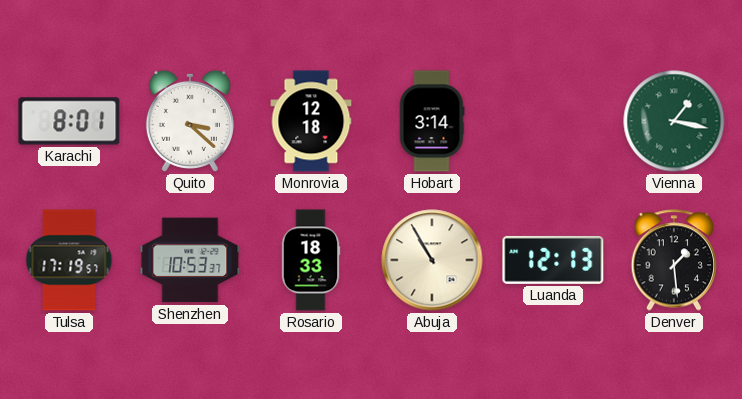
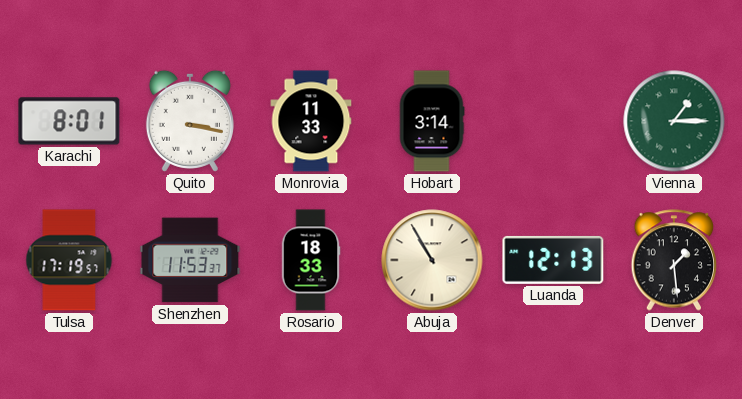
Quito: 3:22 -> 3:17 (190, 121)
Monrovia: 12:18 -> 11:33 (311, 121)
Vienna: 1:17 -> 1:15 (674, 121)
Shenzhen: 10:53 -> 11:53 (190, 260)
